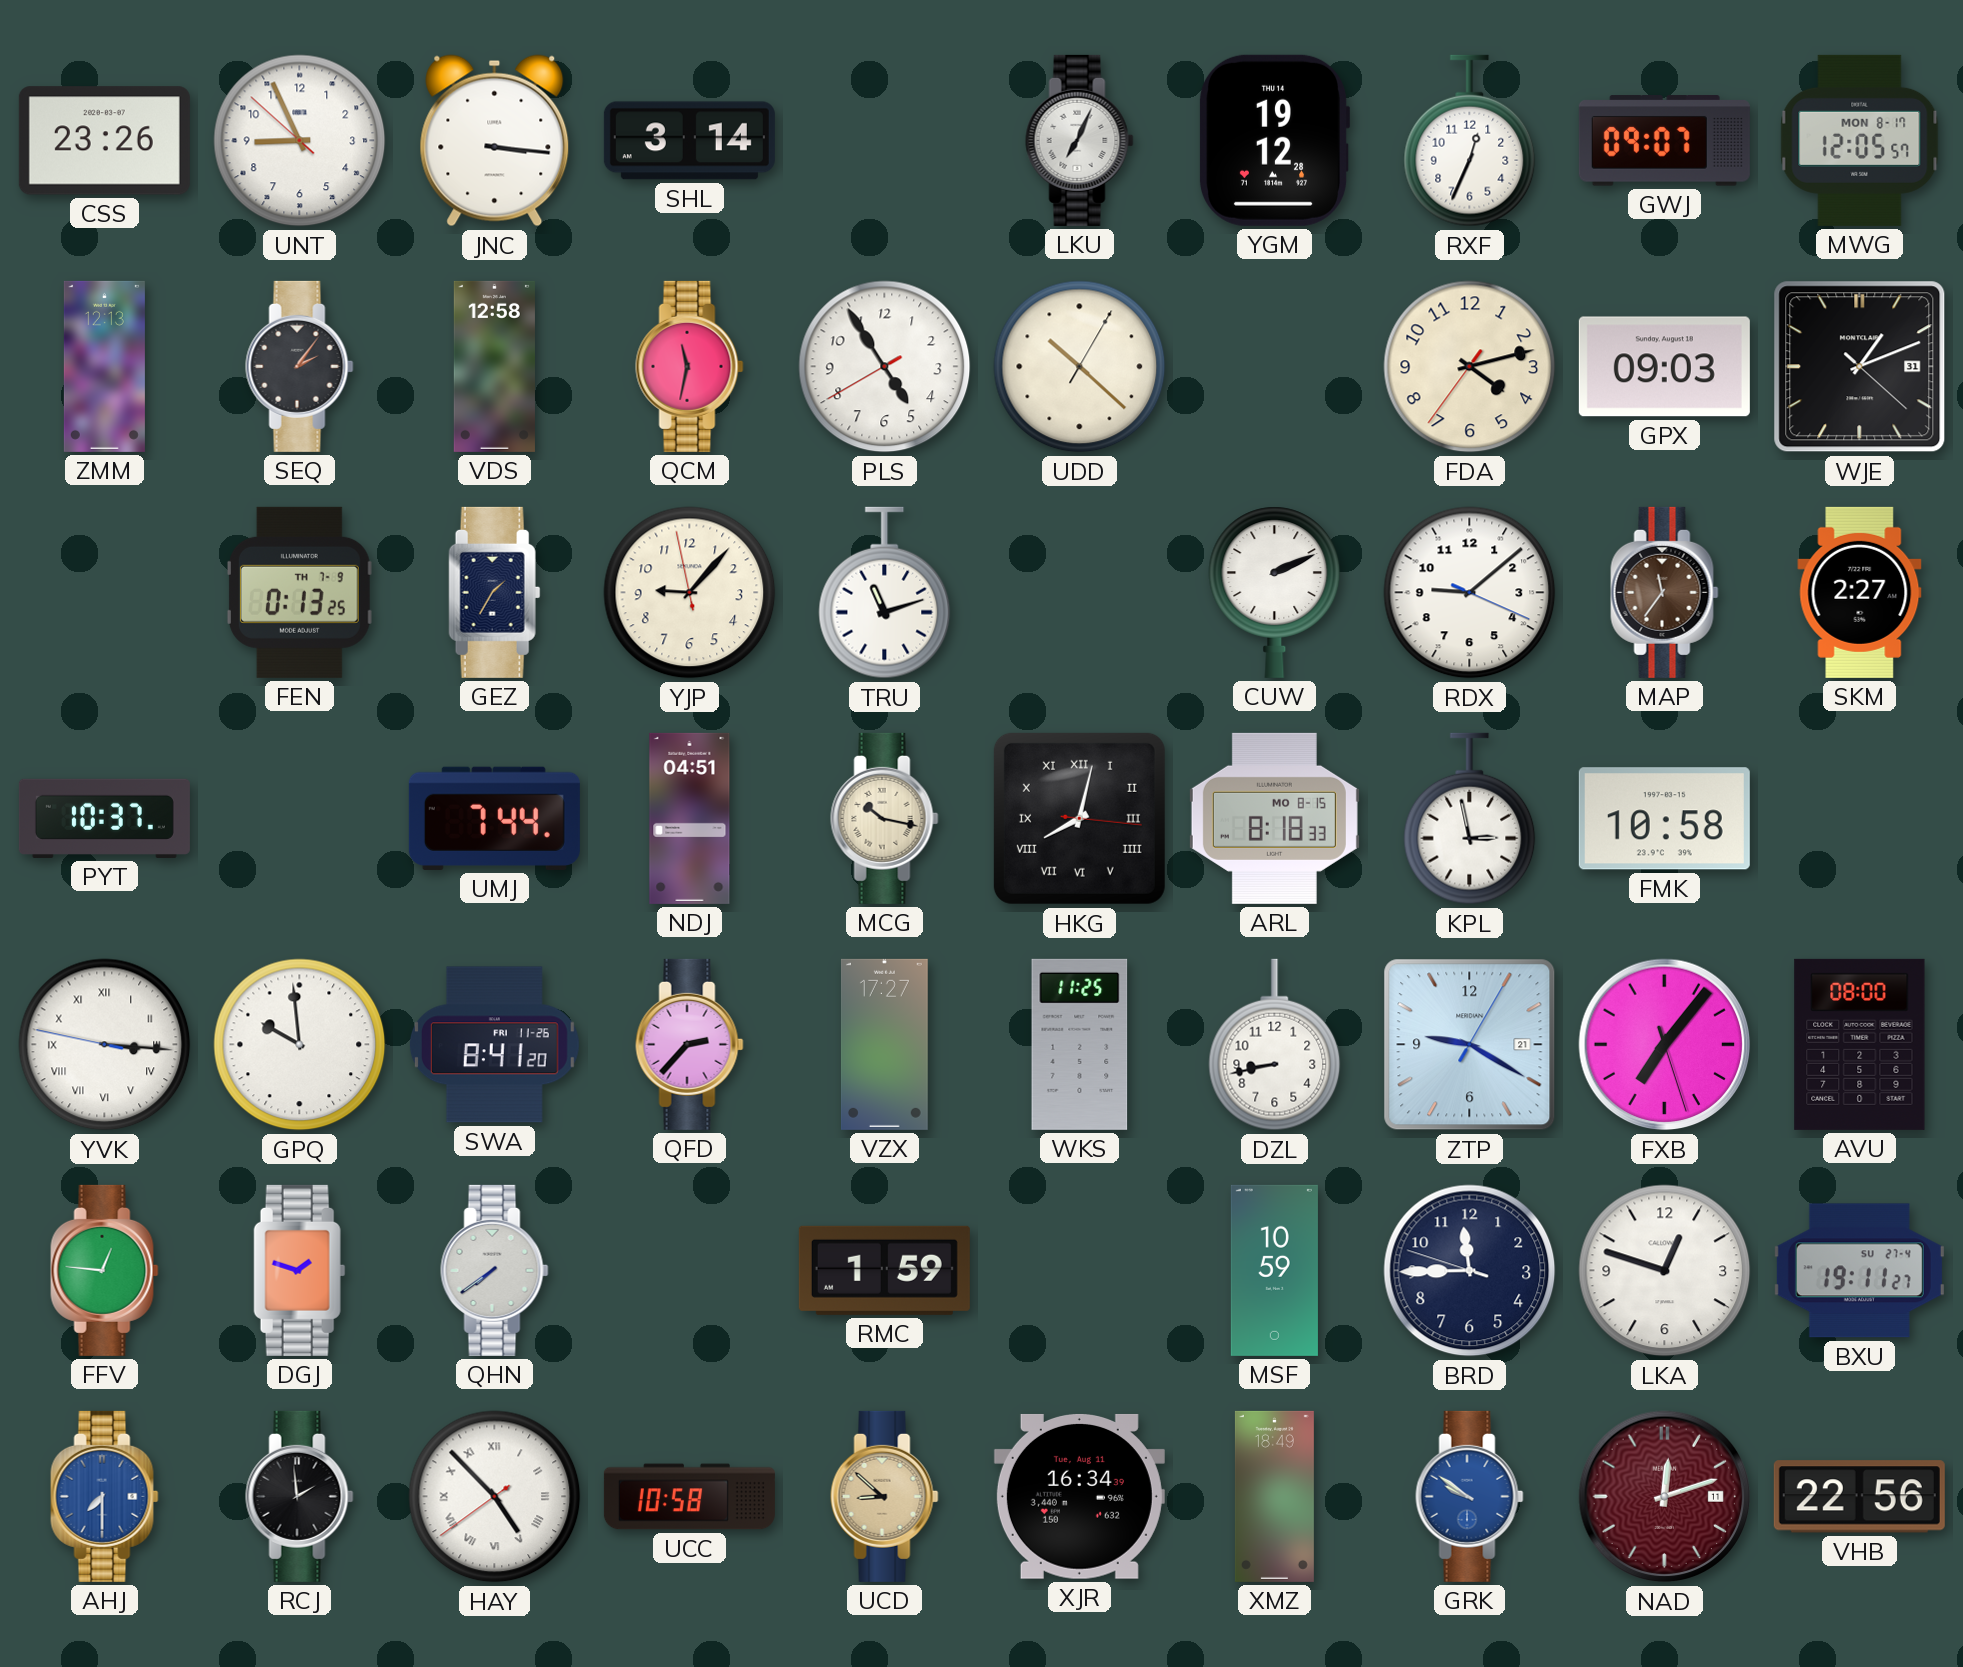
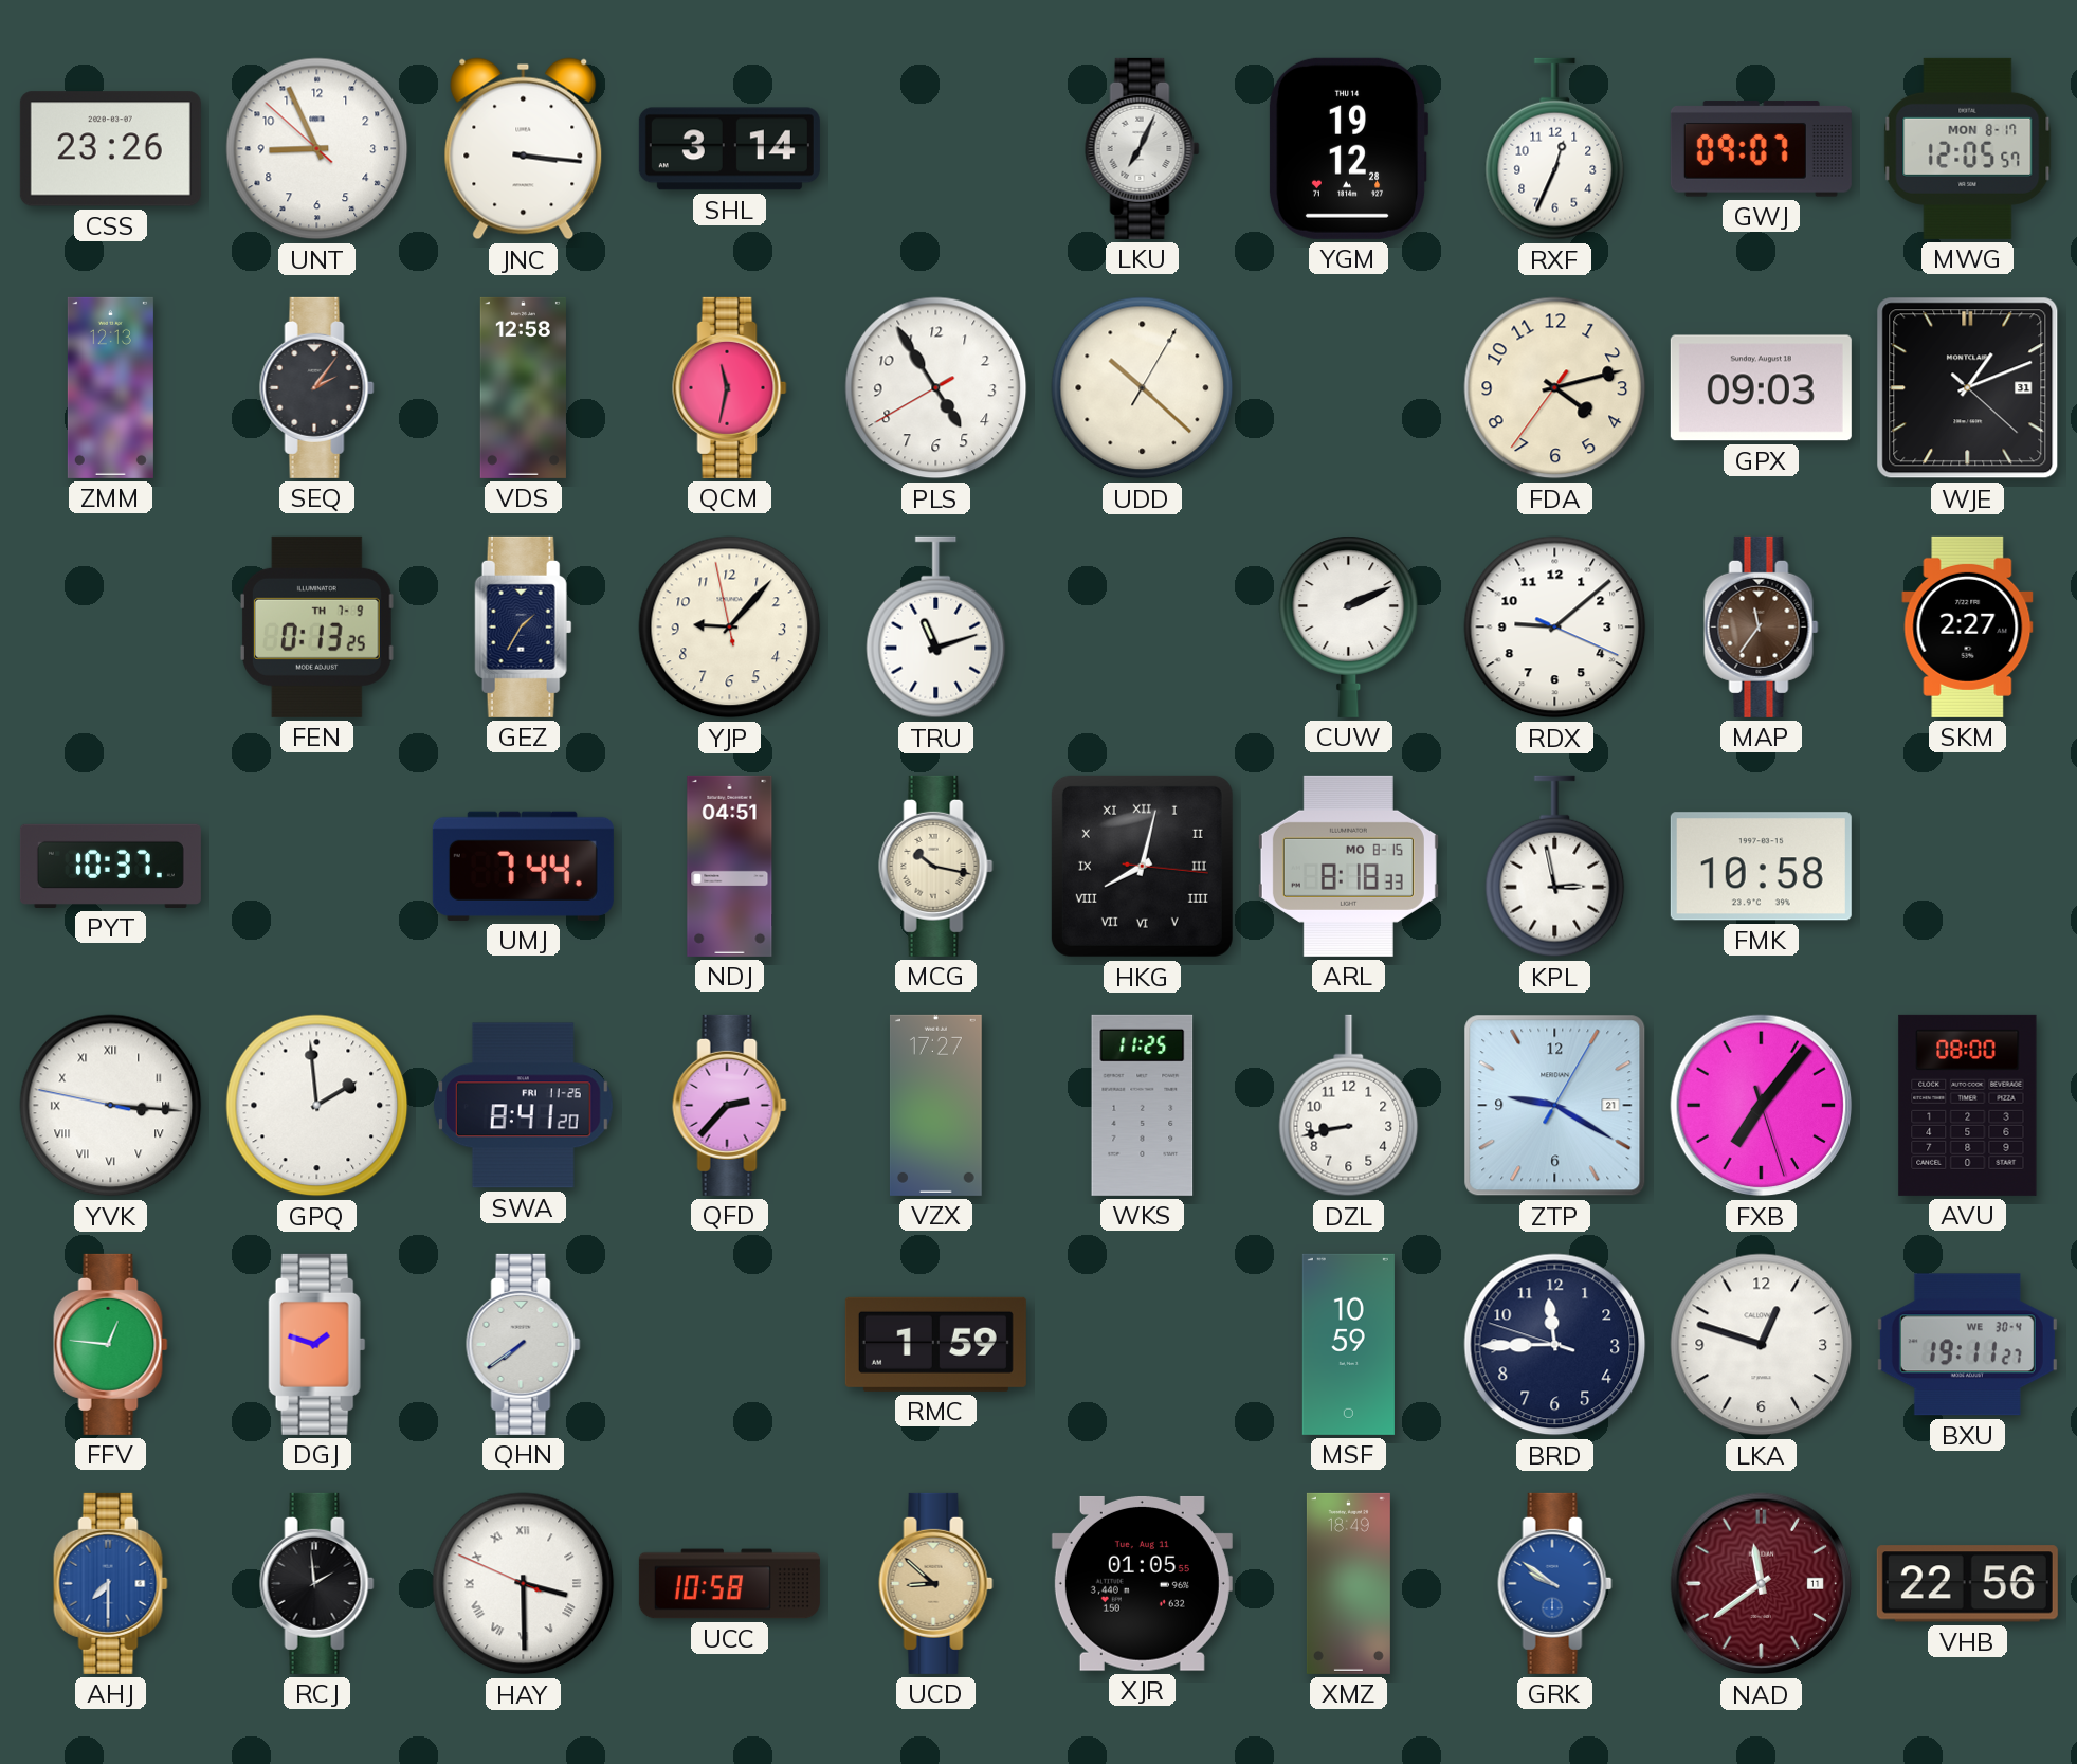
GPQ: 9:59 -> 1:59 (317, 1106)
BXU date: SU 27-4 -> WE 30-4 (1967, 1345)
HAY: 4:52 -> 3:29 (524, 1584)
XJR: 16:34 -> 01:05 (1142, 1583)
NAD: 12:12 -> 11:39 (1762, 1584)
